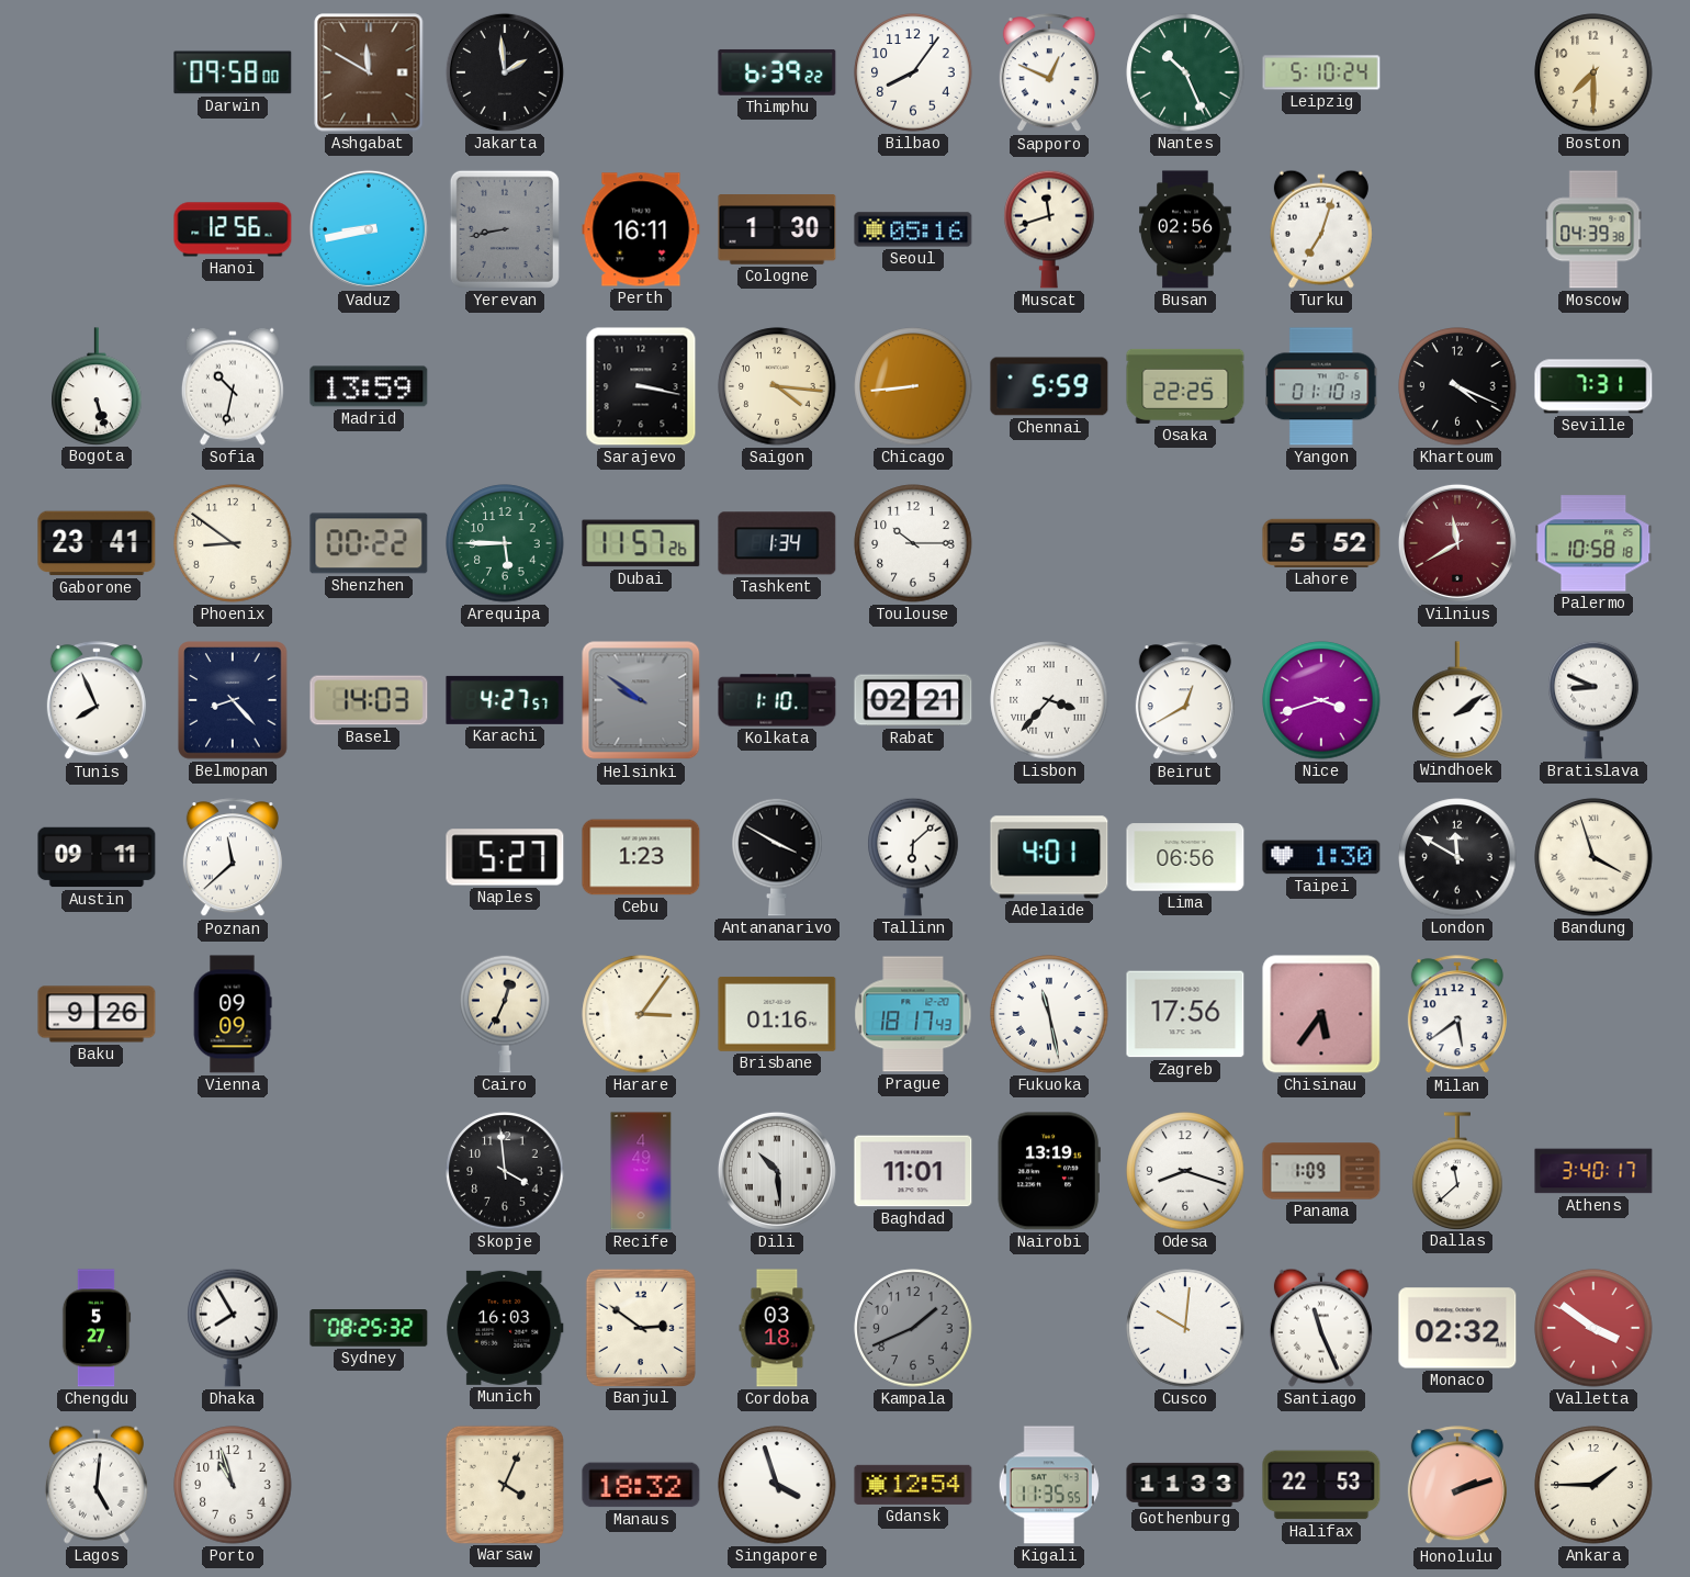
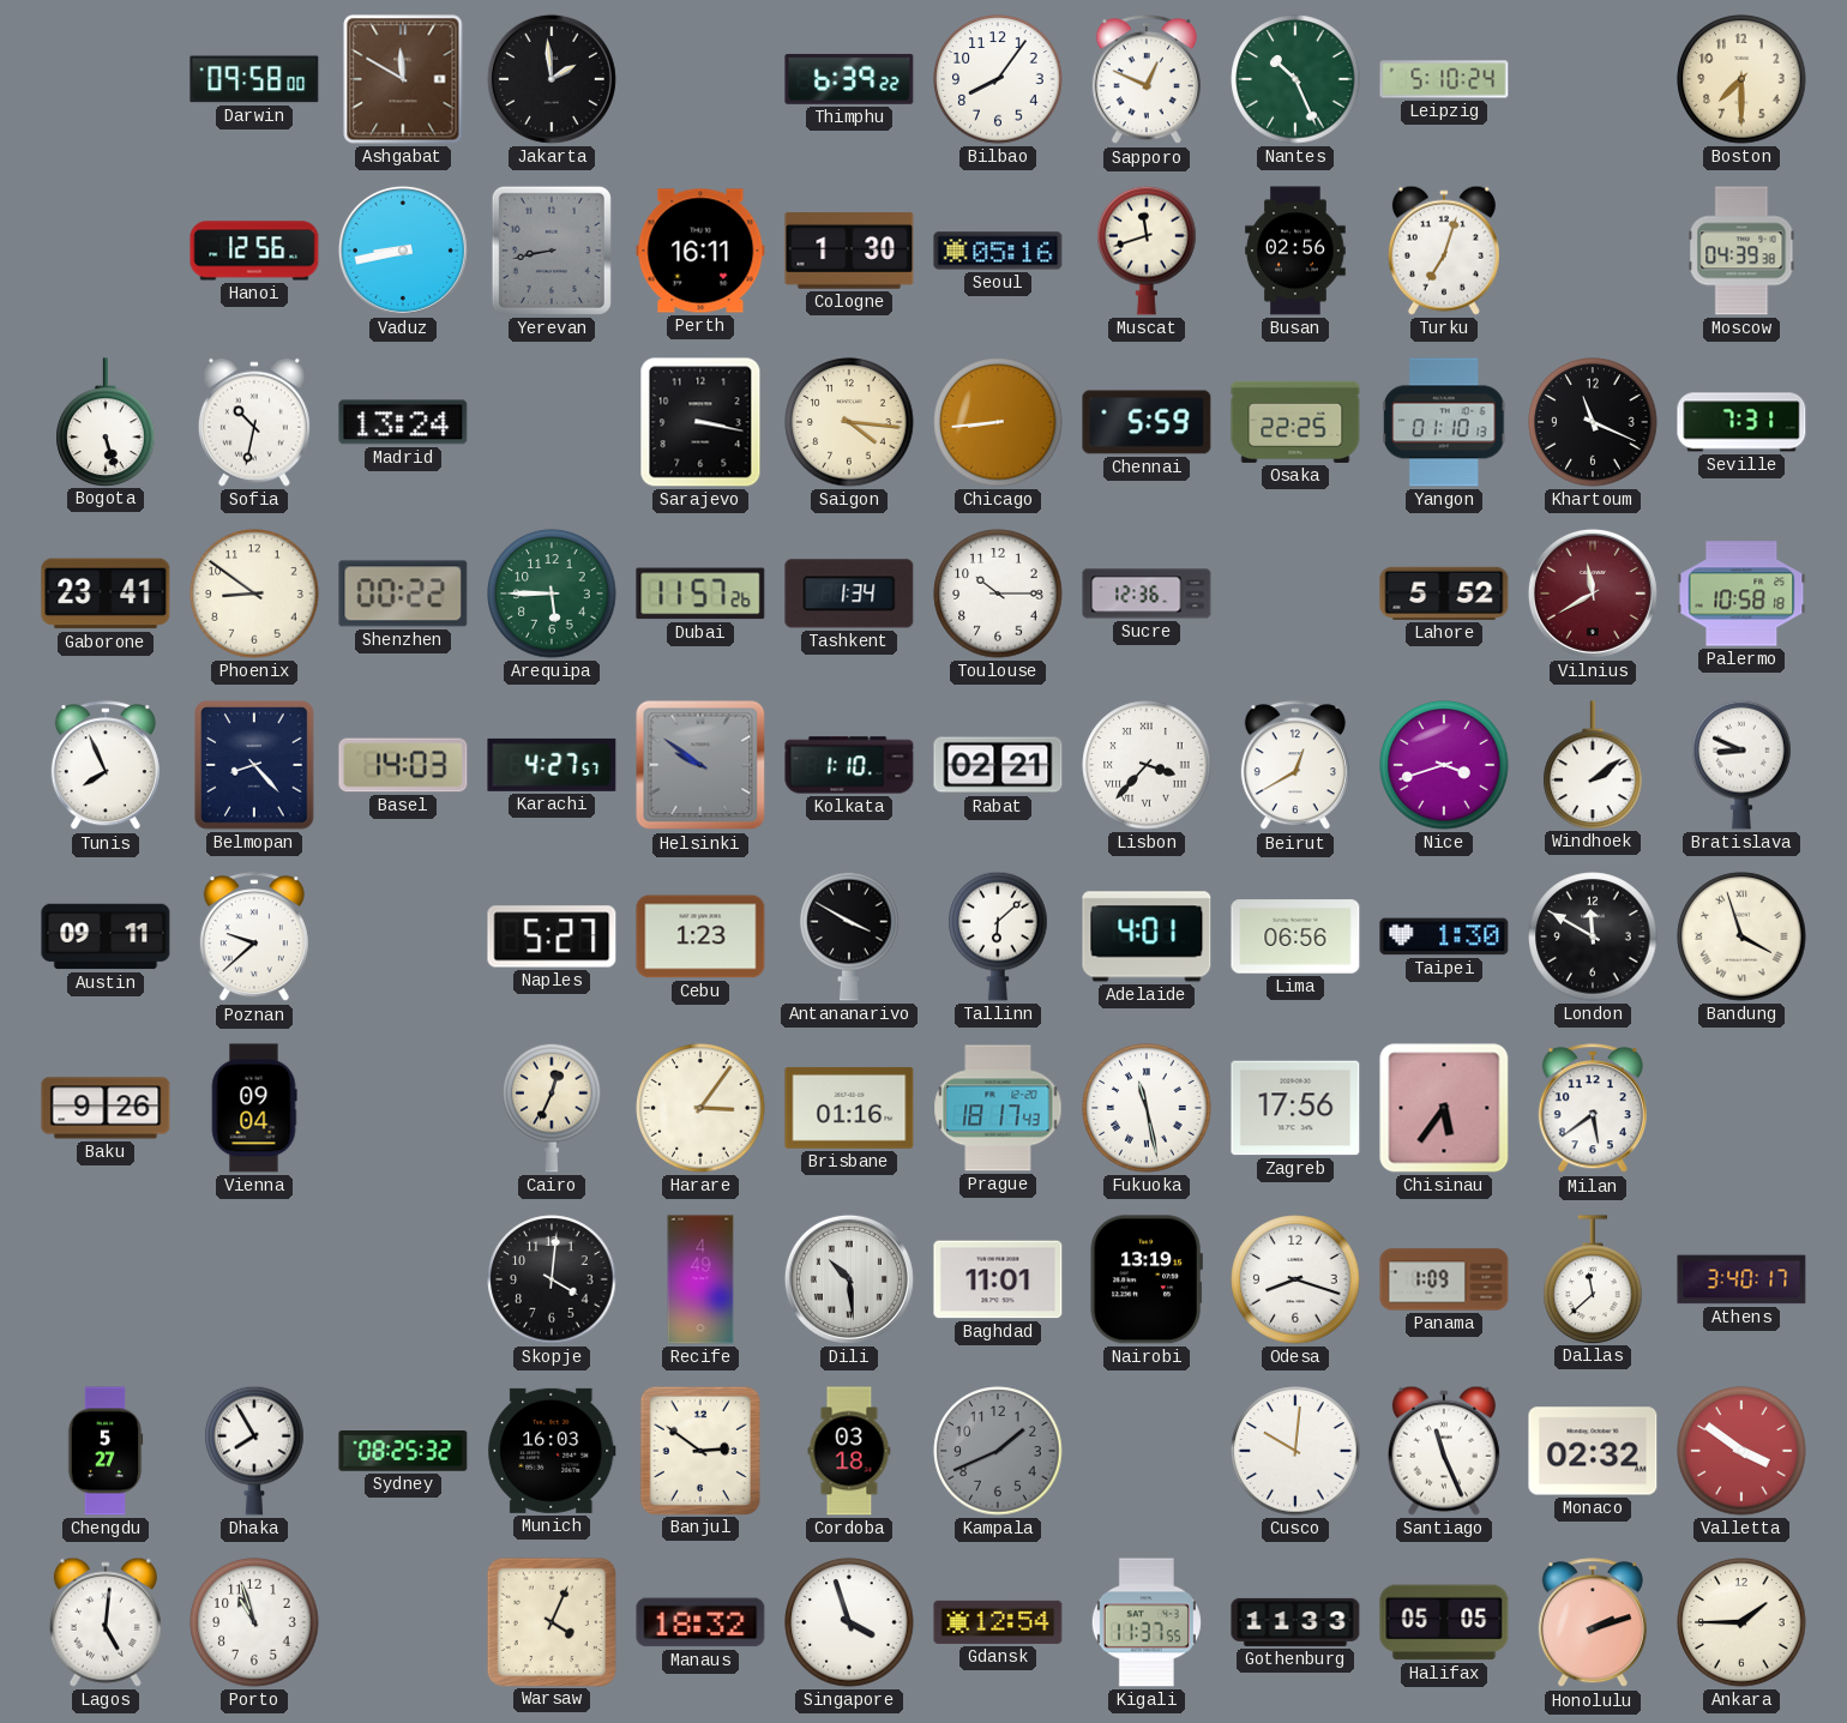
Madrid: 13:59 -> 13:24 (403, 422)
Khartoum: 4:19 -> 11:19 (1593, 422)
Sucre: none -> 12:36 (1147, 594)
Poznan: 11:38 -> 9:38 (254, 938)
Vienna: 09:09 -> 09:04 (254, 1108)
Skopje: 3:59 -> 4:01 (552, 1279)
Kigali: 11:35 -> 11:37 (1147, 1622)
Halifax: 22:53 -> 05:05 (1444, 1622)
